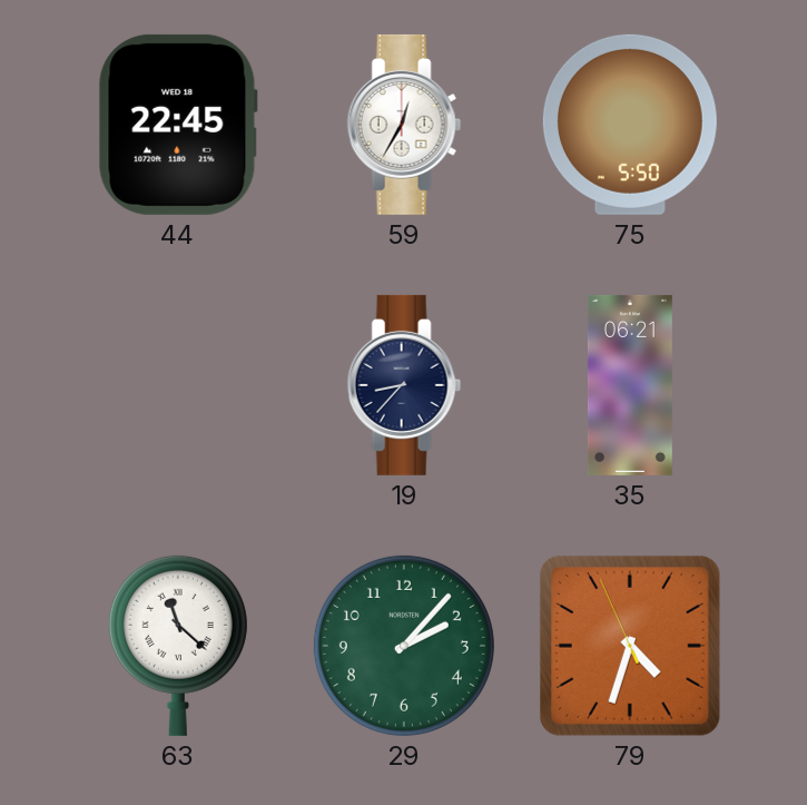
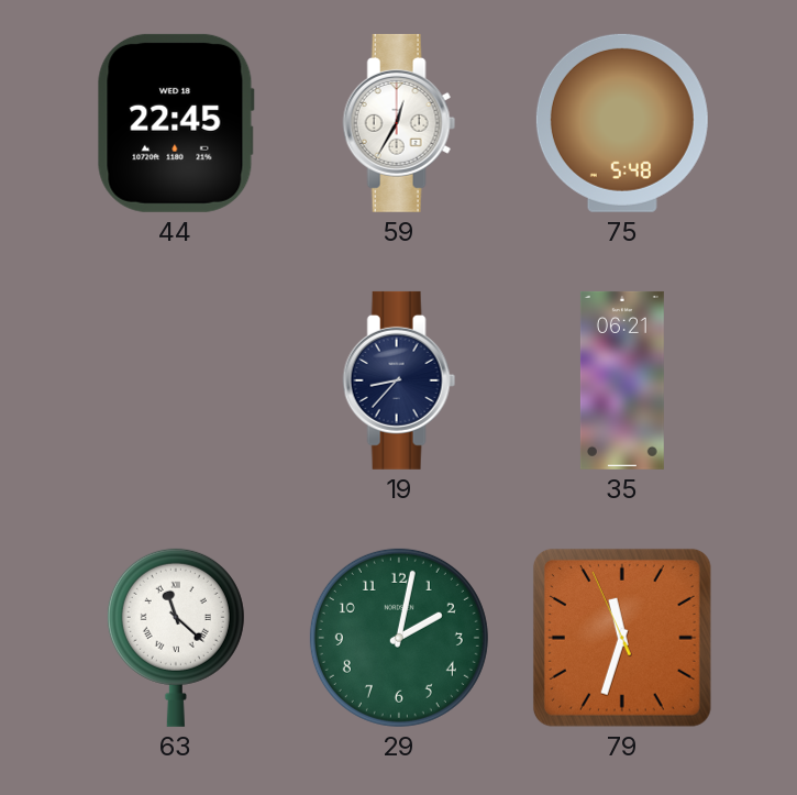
75: 5:50 -> 5:48 (622, 123)
29: 2:07 -> 2:02 (399, 638)
79: 4:32 -> 11:32 (622, 638)
